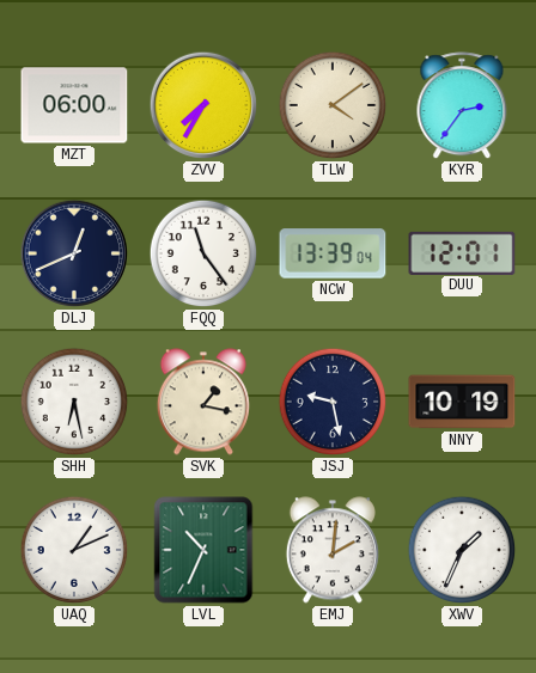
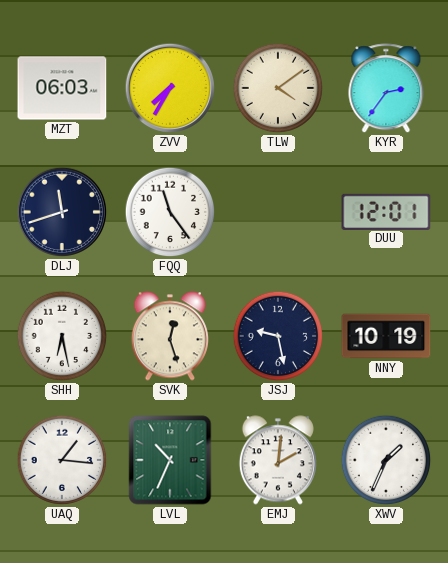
MZT: 06:00 -> 06:03 (62, 88)
DLJ: 12:41 -> 11:42 (62, 212)
NCW: 13:39 -> none (333, 253)
SVK: 1:17 -> 12:27 (170, 336)
UAQ: 1:11 -> 1:16 (62, 460)
